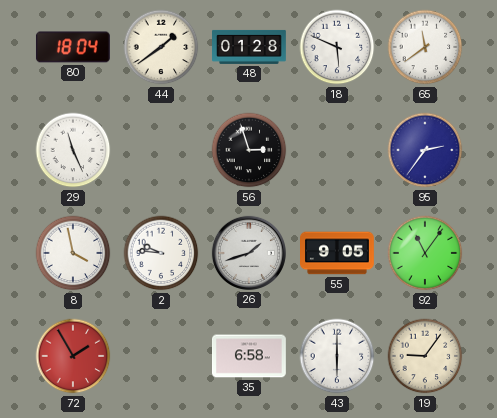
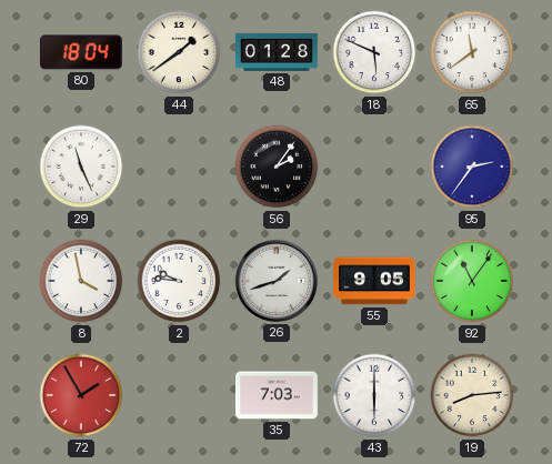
56: 2:57 -> 2:06 (277, 167)
35: 6:58 -> 7:03 (278, 395)
19: 9:06 -> 8:14 (472, 395)
